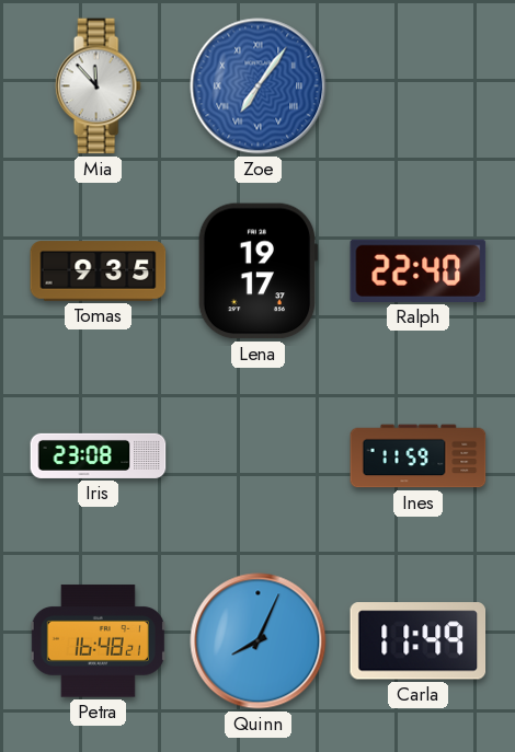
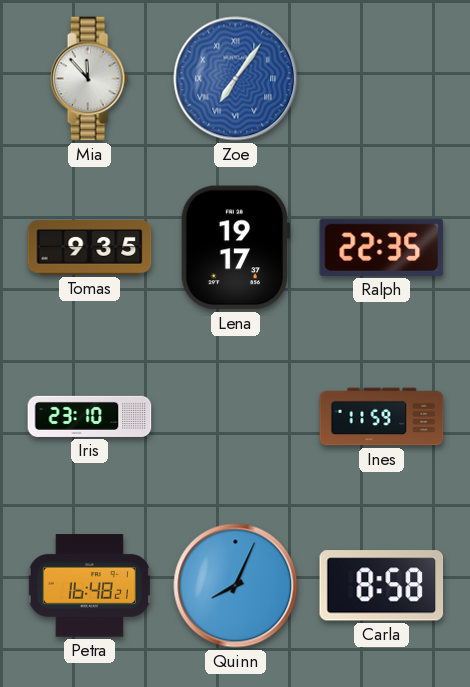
Ralph: 22:40 -> 22:35 (382, 247)
Iris: 23:08 -> 23:10 (90, 416)
Carla: 11:49 -> 8:58 (382, 586)
